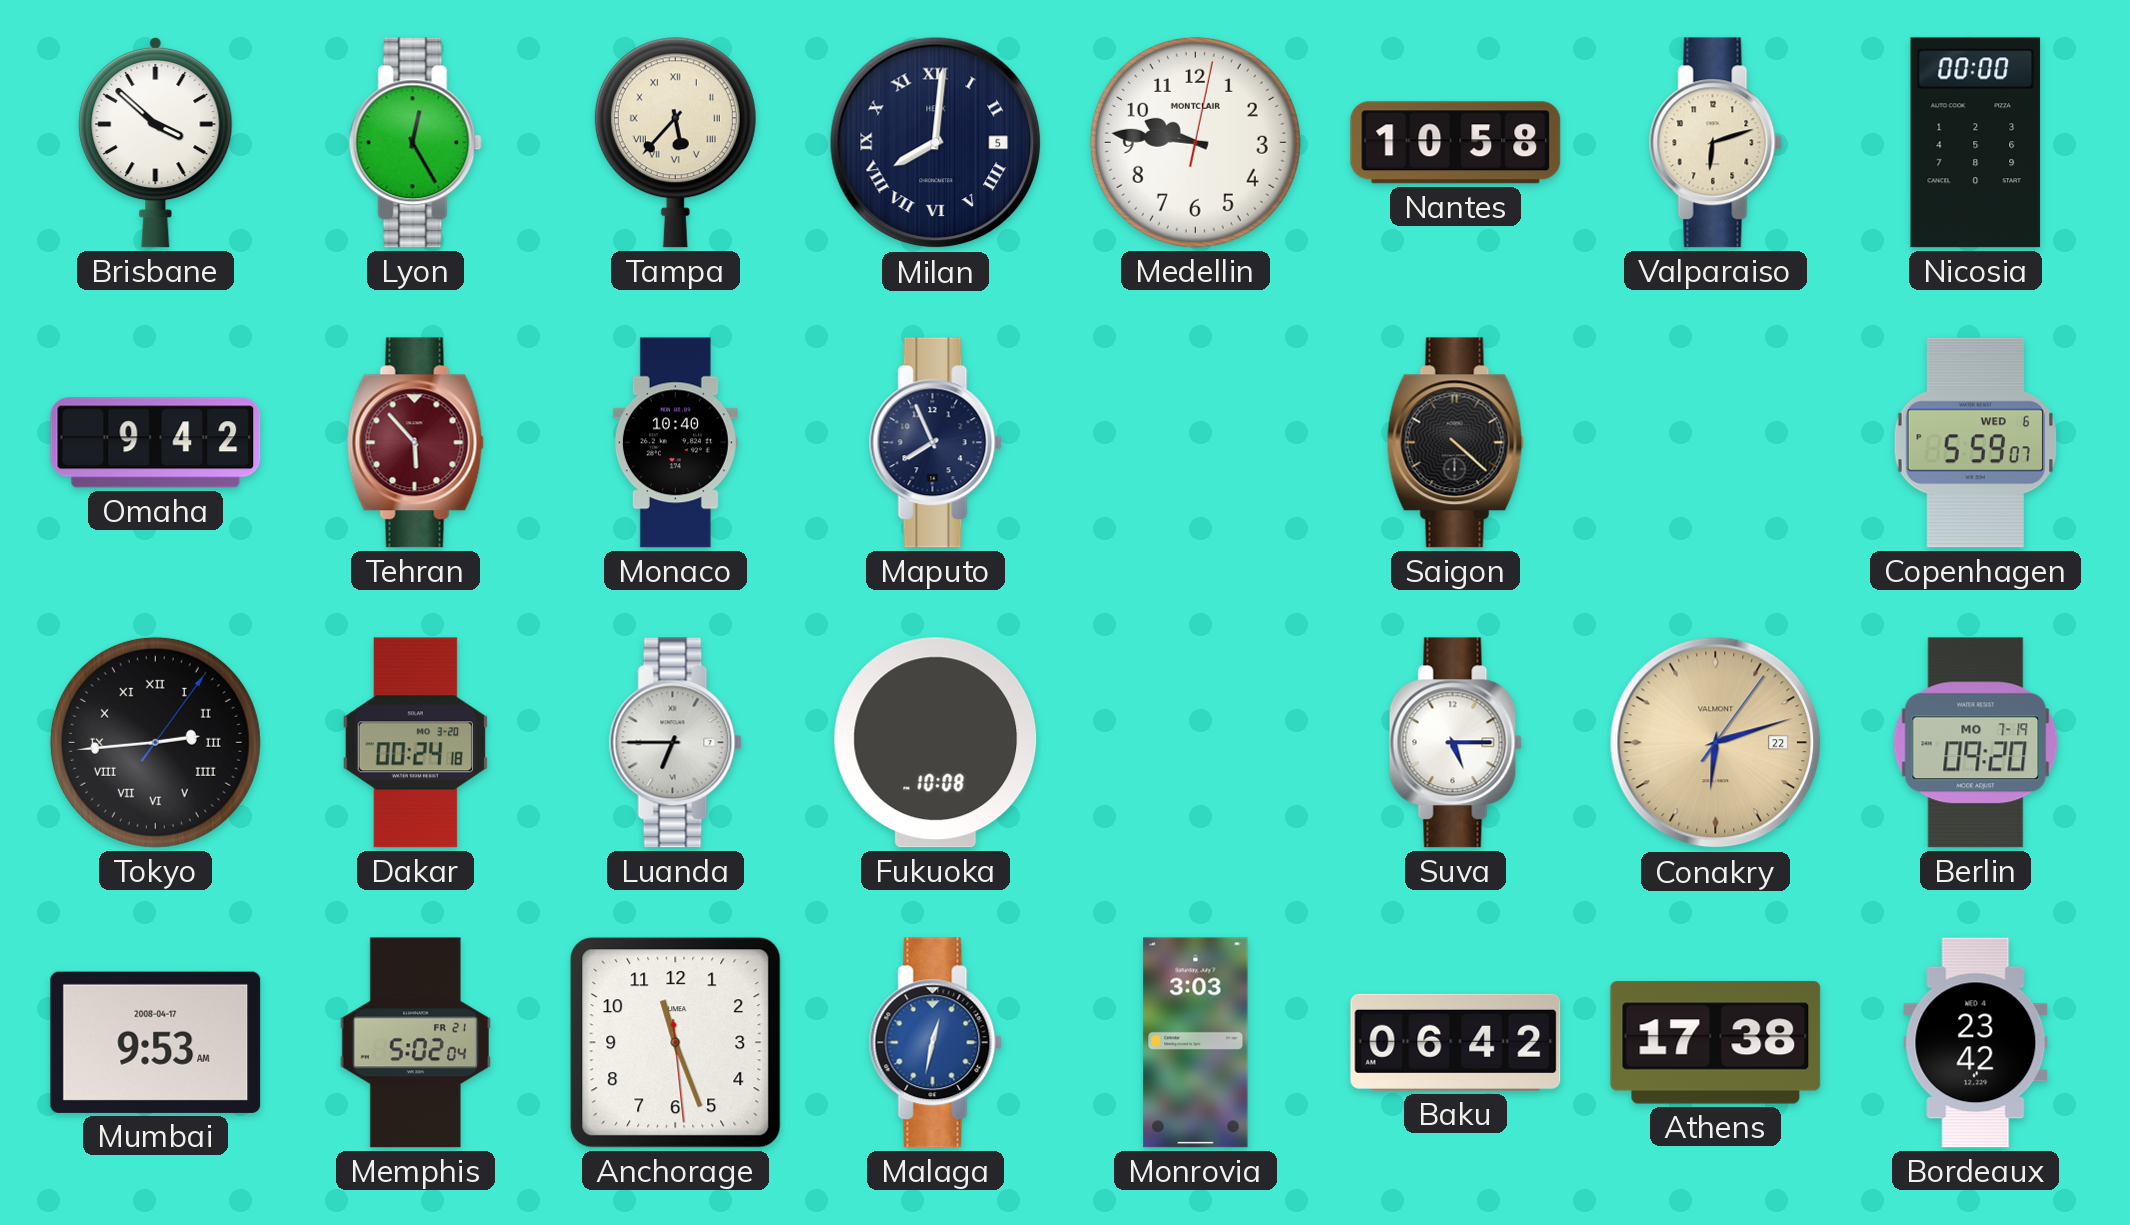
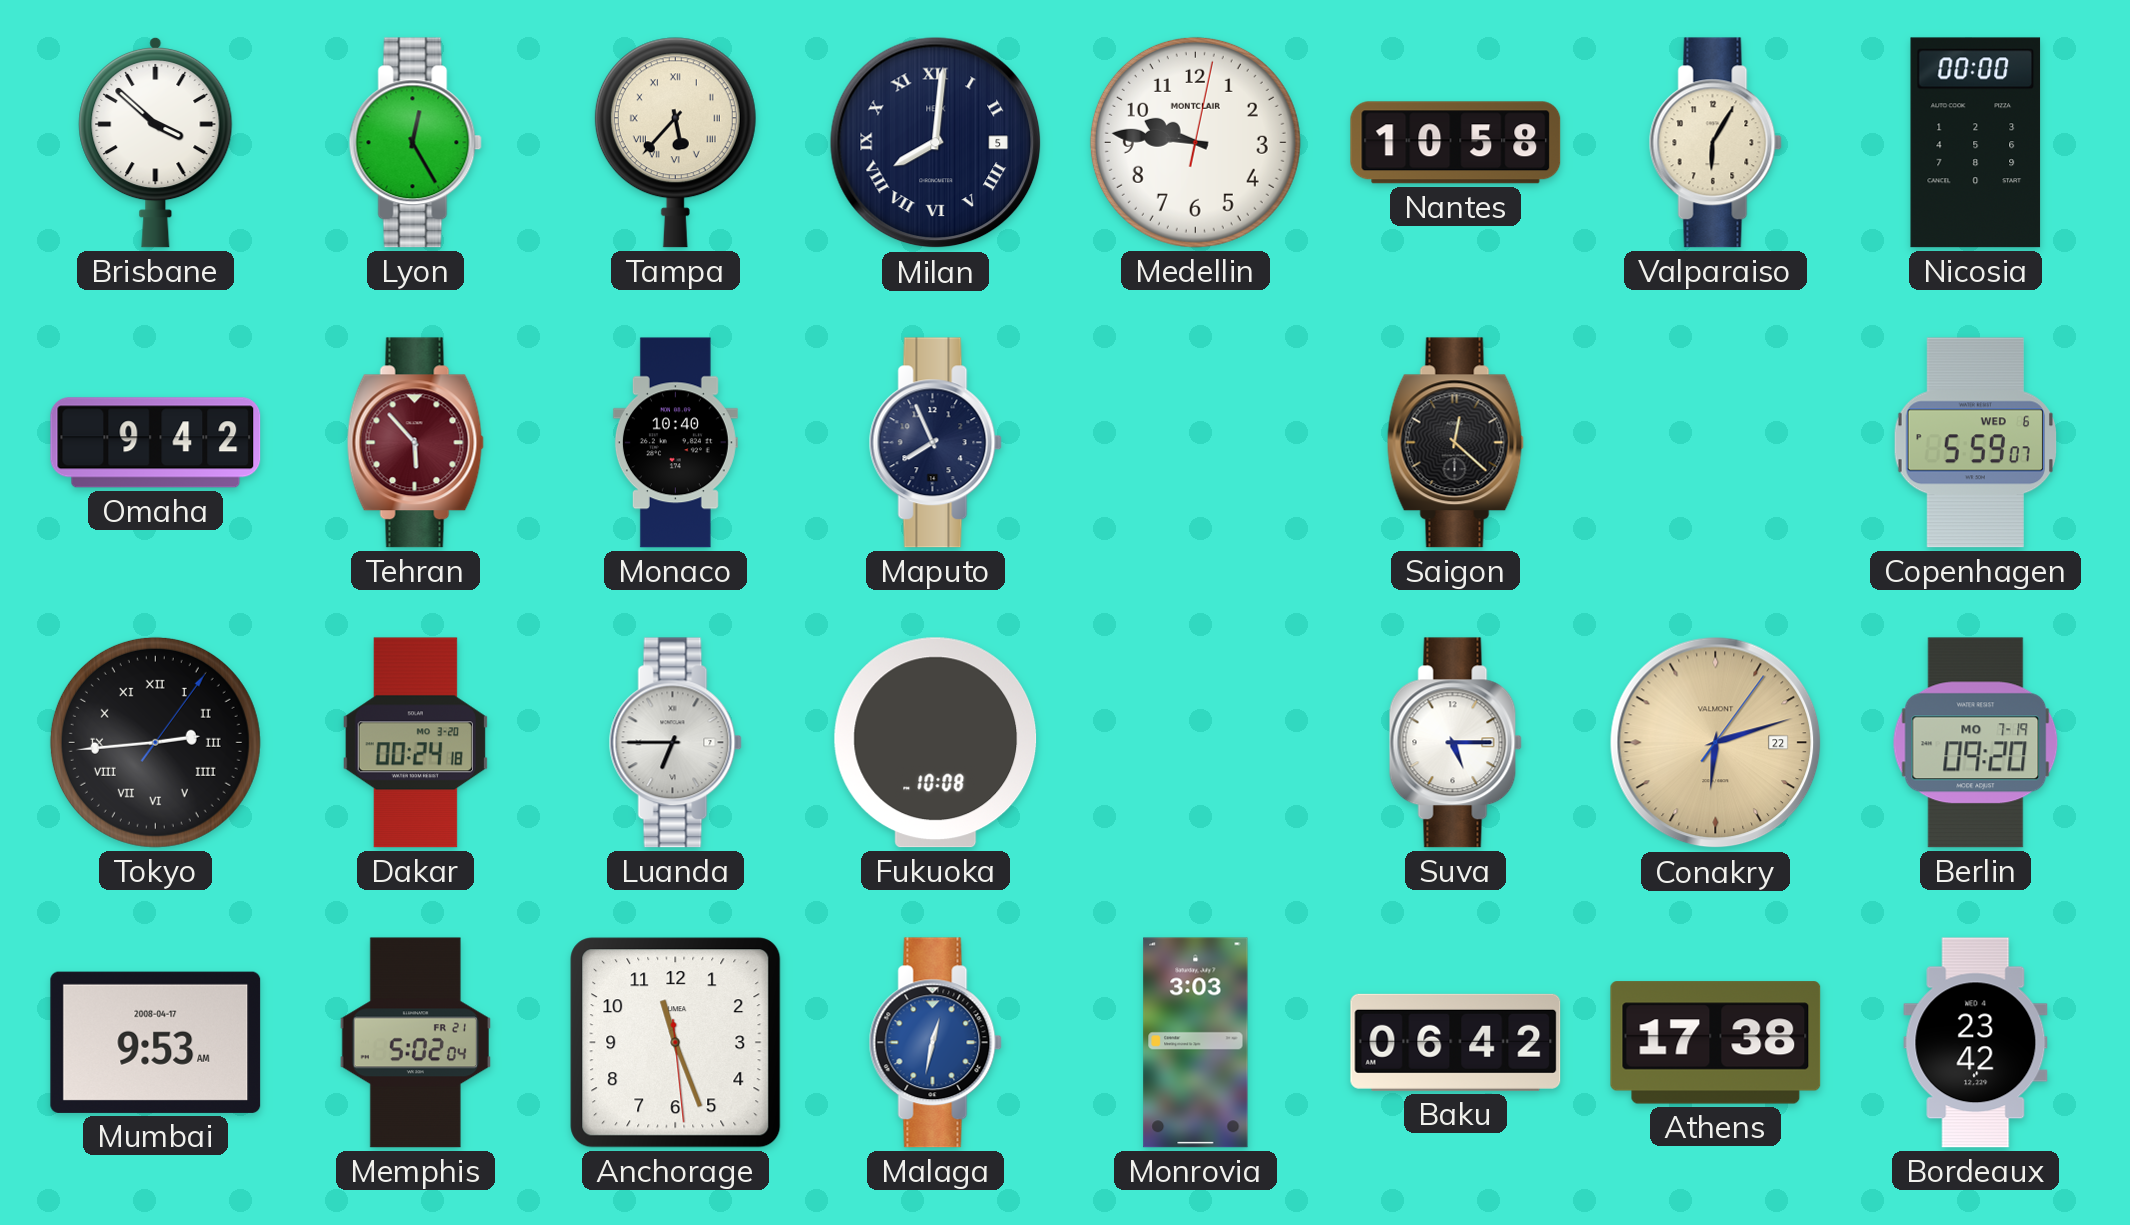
Valparaiso: 6:12 -> 6:05 (1715, 143)
Saigon: 4:22 -> 12:22 (1455, 443)
